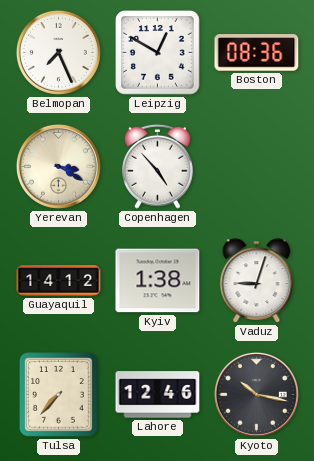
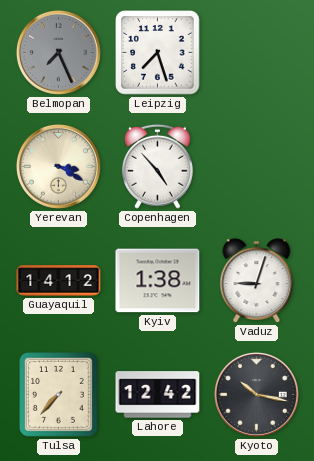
Belmopan dial: white -> grey (58, 52)
Leipzig: 12:50 -> 7:27 (158, 53)
Boston: 08:36 -> none (257, 53)
Lahore: 12:46 -> 12:42 (158, 395)
